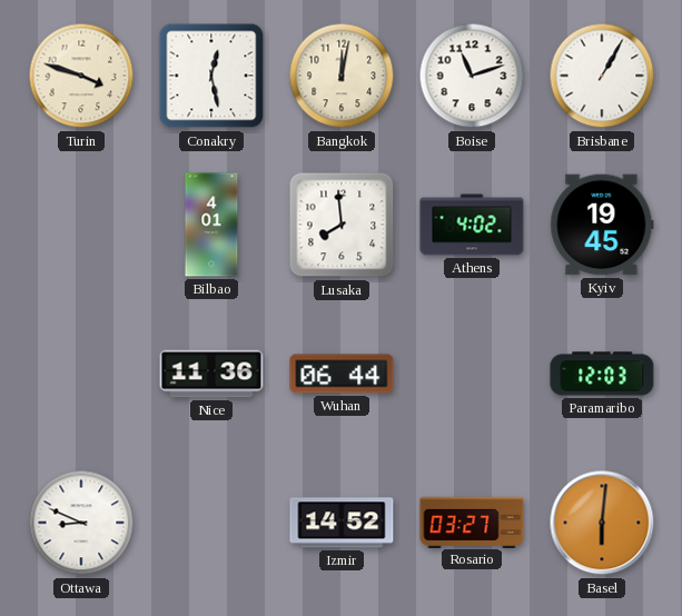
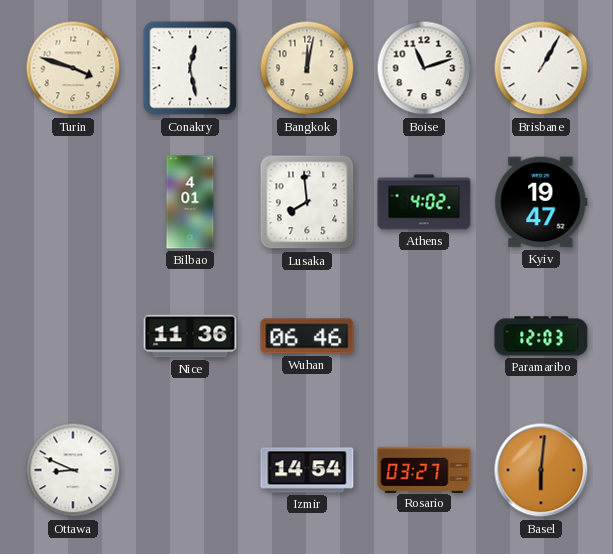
Kyiv: 19:45 -> 19:47 (541, 202)
Wuhan: 06:44 -> 06:46 (307, 336)
Izmir: 14:52 -> 14:54 (307, 470)
